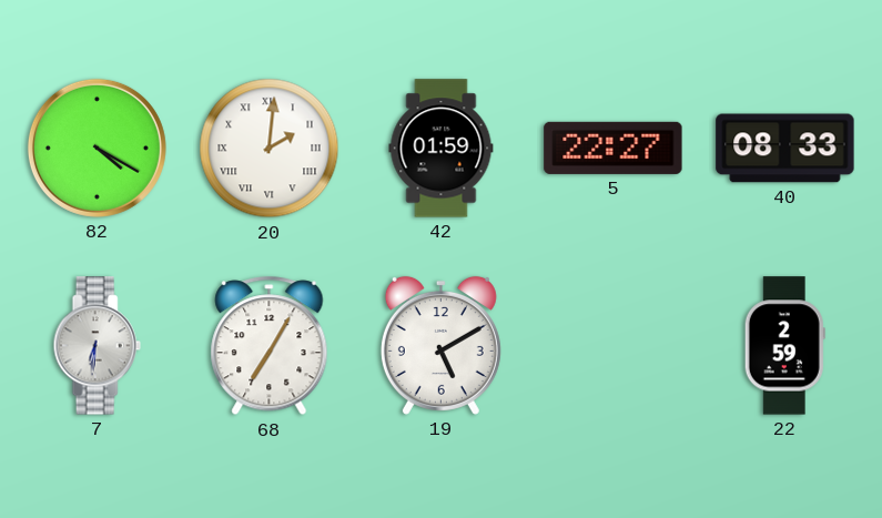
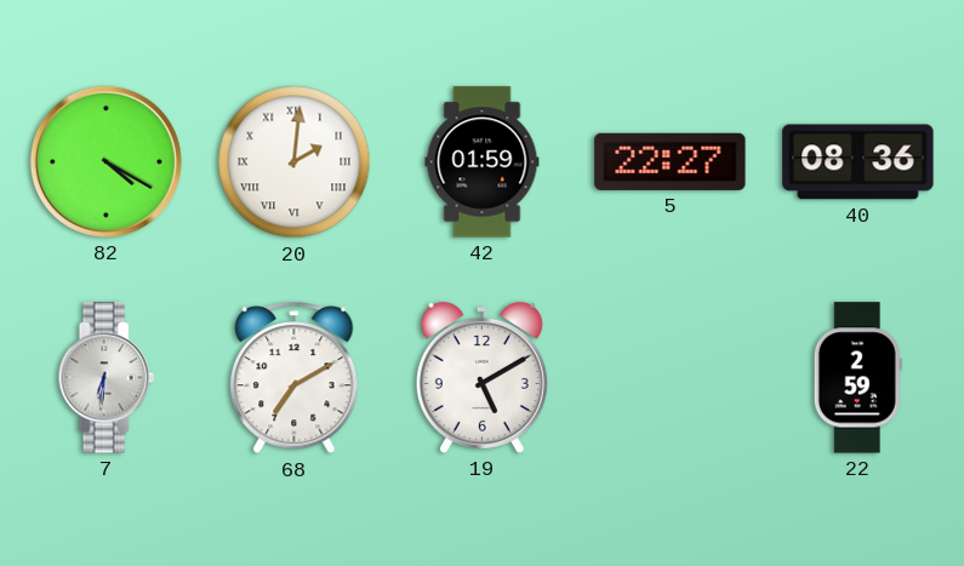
40: 08:33 -> 08:36 (859, 162)
68: 7:05 -> 7:10 (295, 378)
